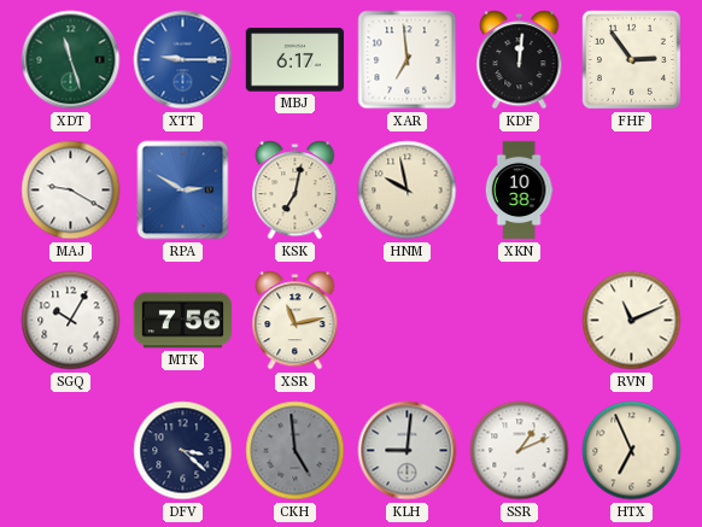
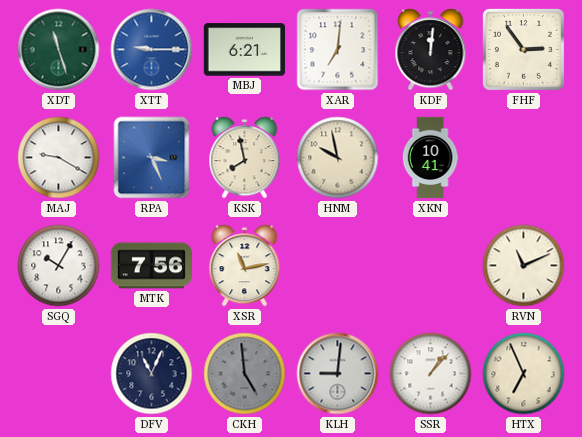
MBJ: 6:17 -> 6:21 (244, 50)
XAR: 6:59 -> 7:01 (338, 50)
RPA: 2:50 -> 3:26 (152, 158)
KSK: 7:02 -> 7:58 (245, 158)
XKN: 10:38 -> 10:41 (430, 158)
DFV: 3:22 -> 11:04 (152, 374)
SSR: 1:11 -> 1:07 (431, 374)
